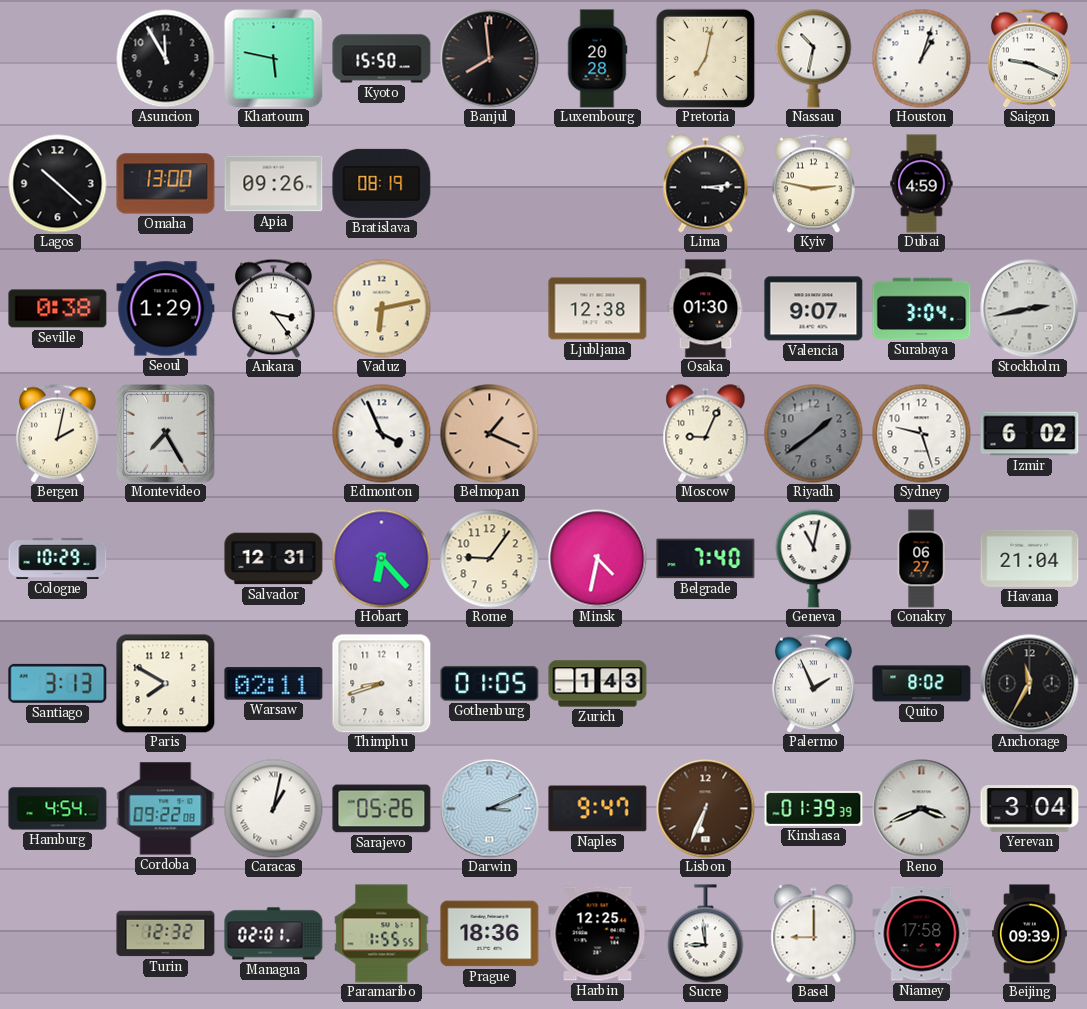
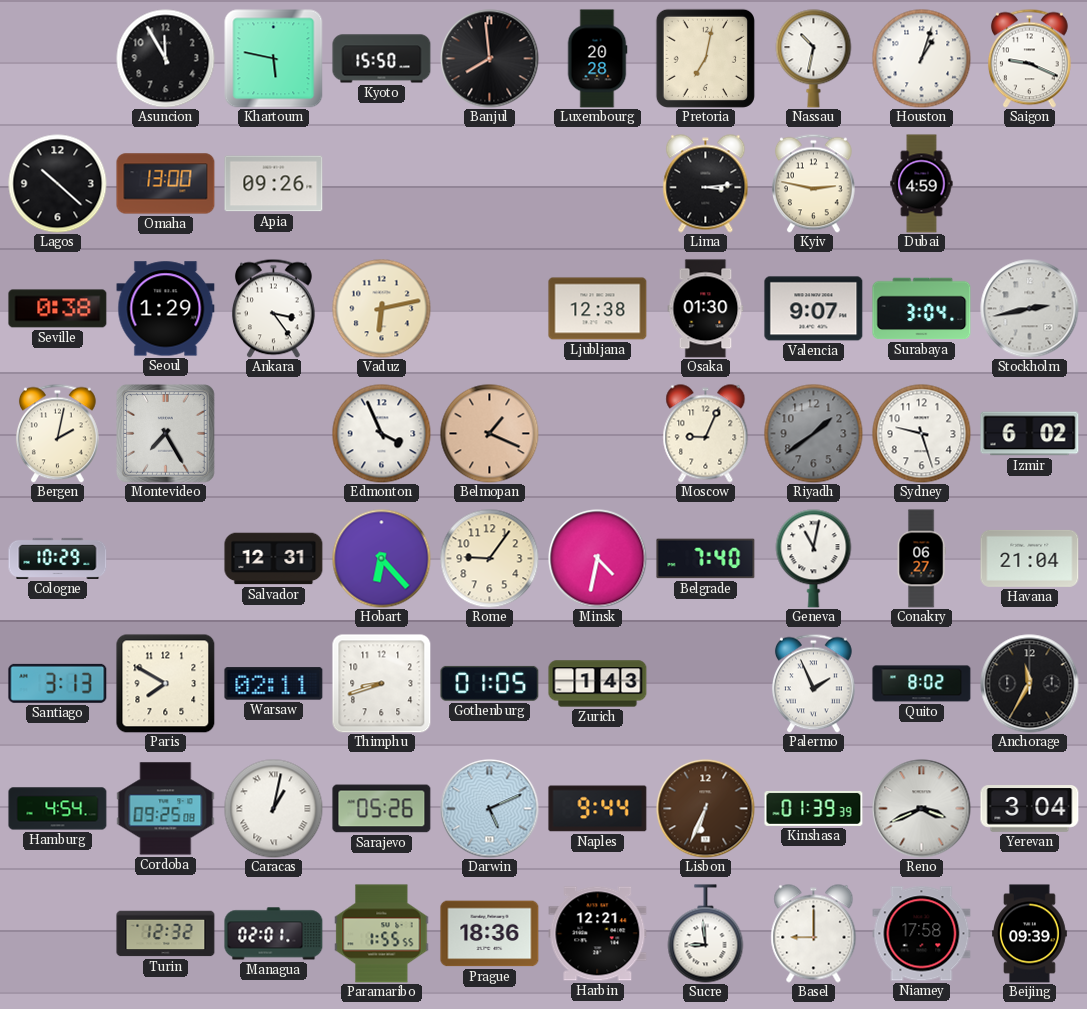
Bratislava: 08:19 -> none (382, 183)
Cordoba: 09:22 -> 09:25 (166, 809)
Darwin: 3:11 -> 5:11 (490, 809)
Naples: 9:47 -> 9:44 (598, 809)
Harbin: 12:25 -> 12:21 (598, 934)
